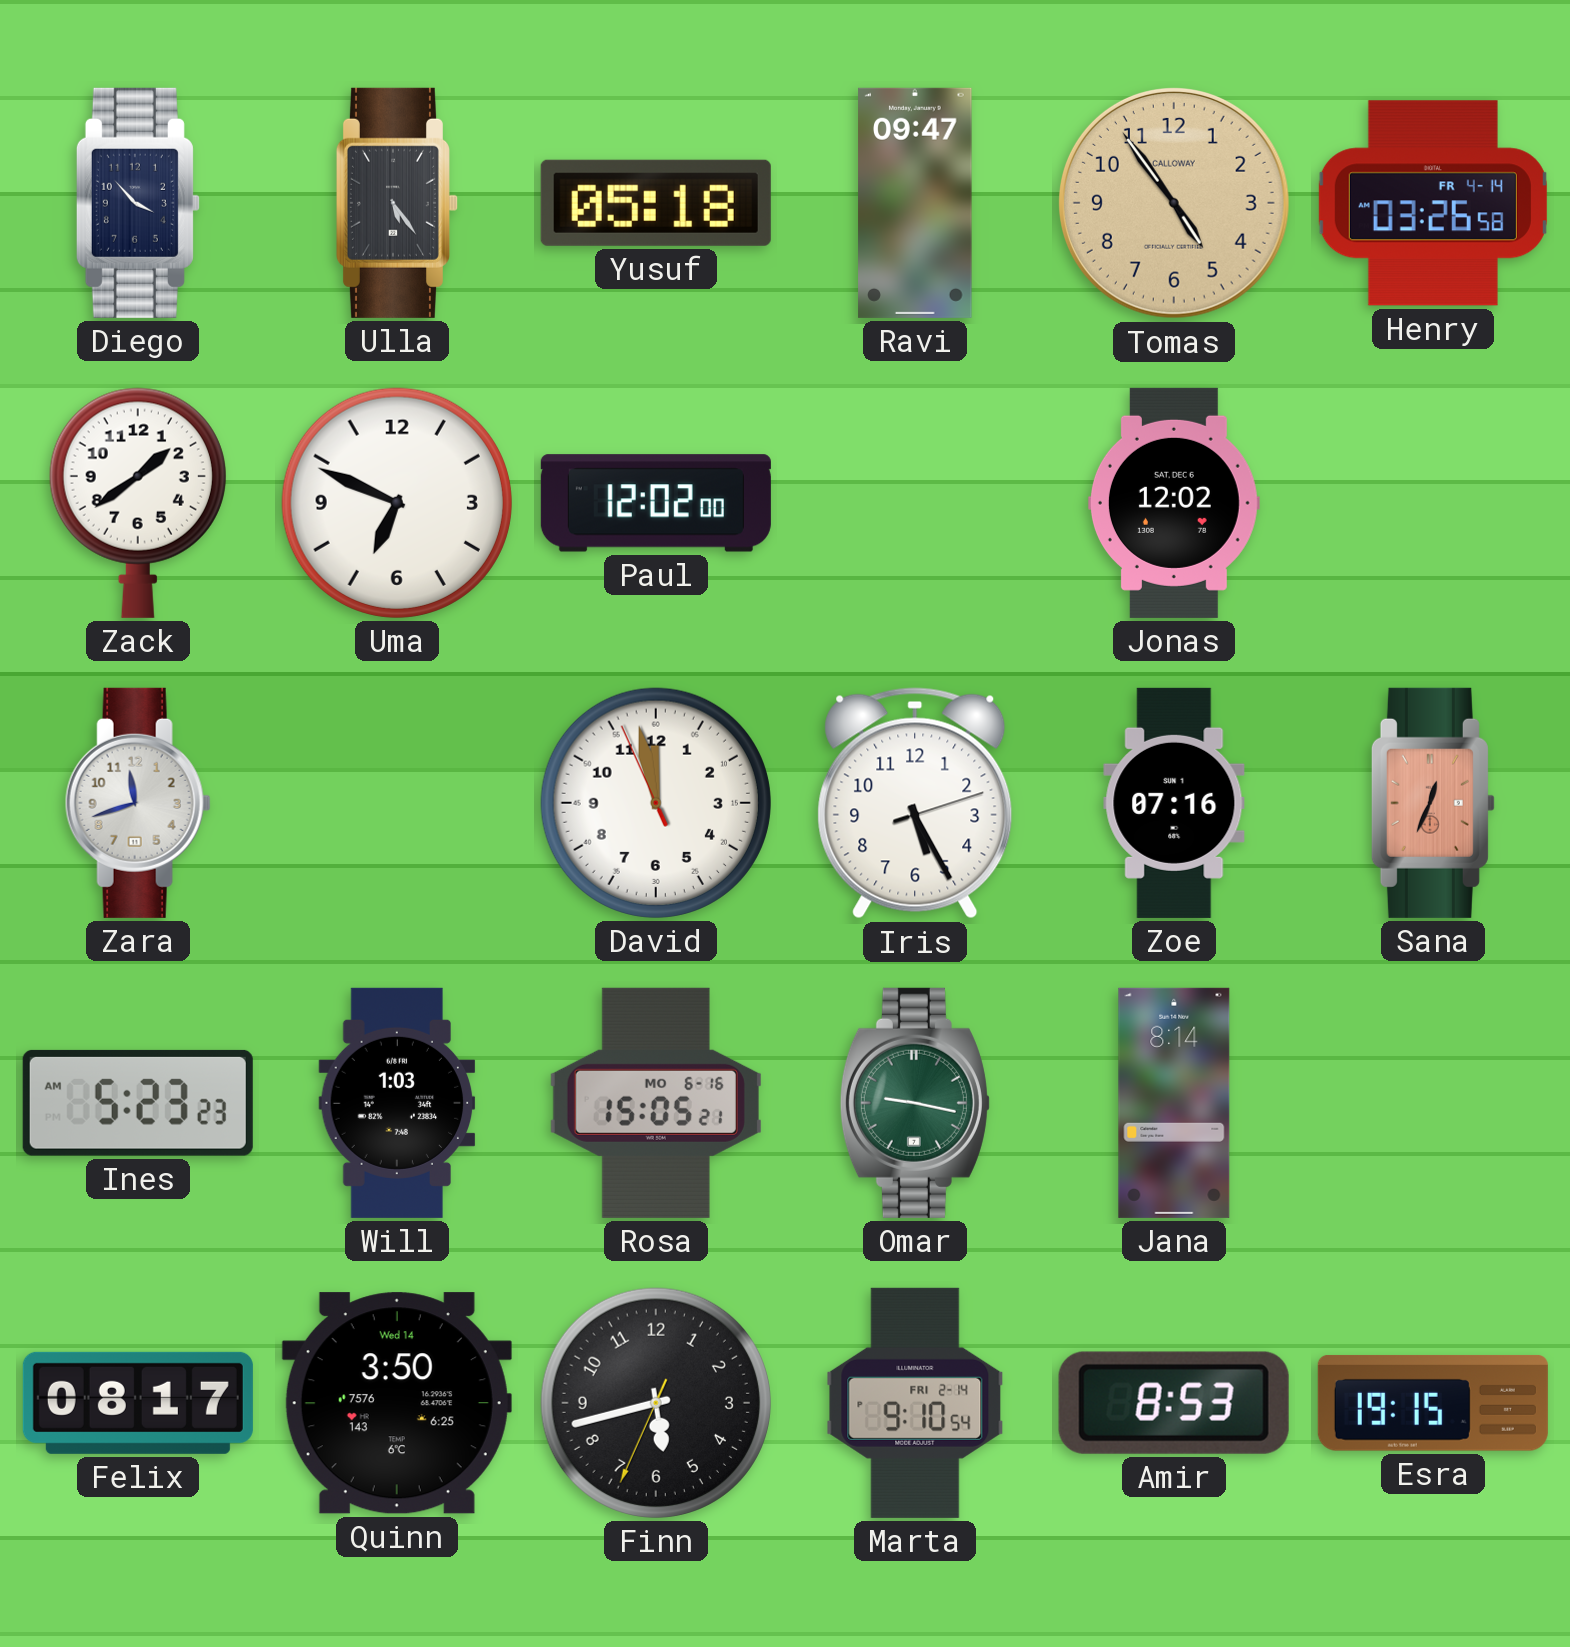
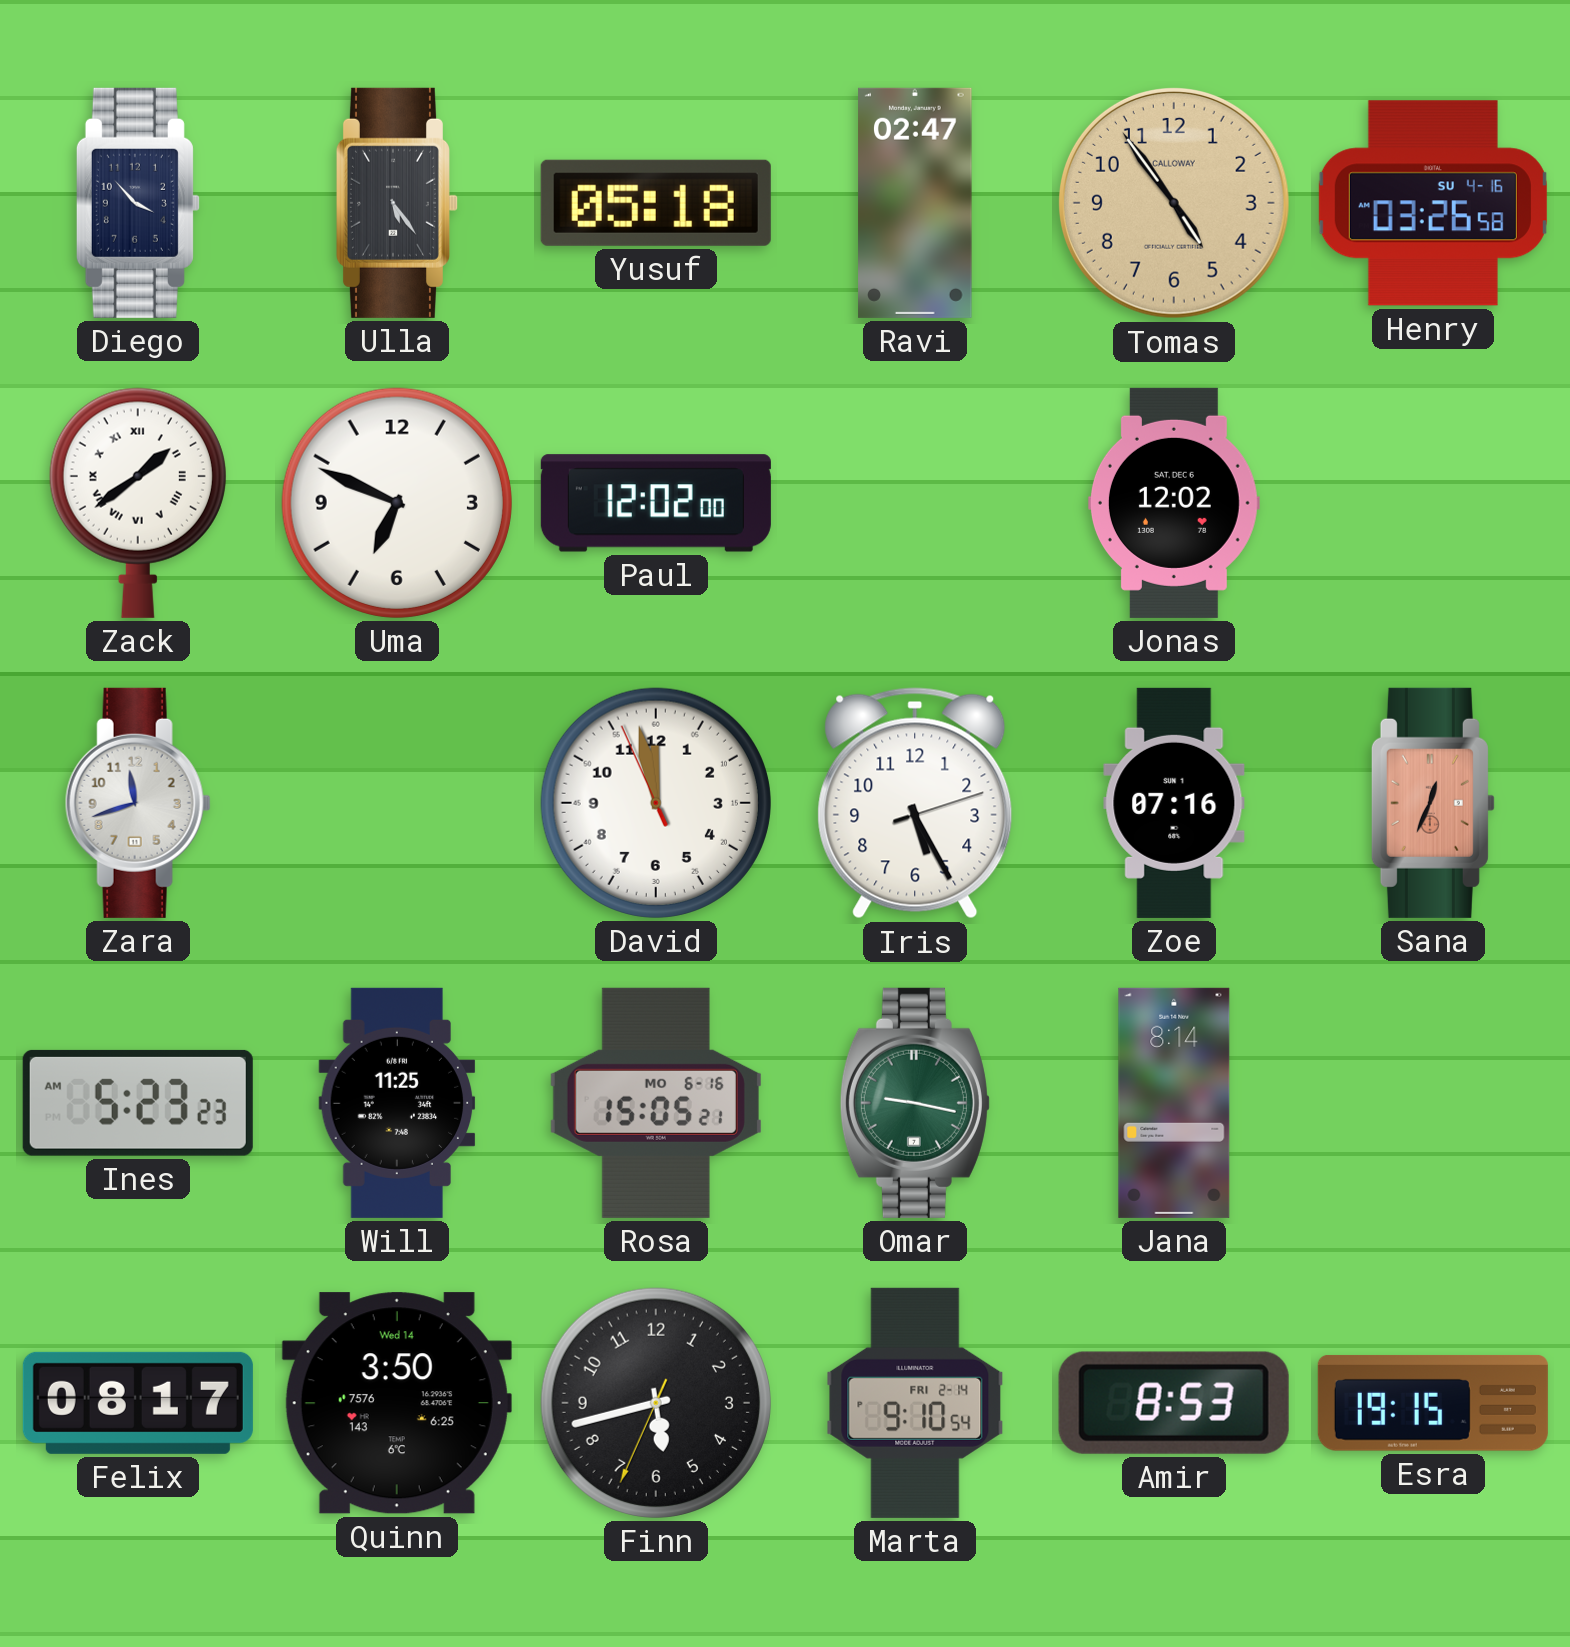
Ravi: 09:47 -> 02:47 (915, 203)
Henry date: FR 4-14 -> SU 4-16 (1433, 203)
Zack numerals: Arabic -> Roman (138, 503)
Will: 1:03 -> 11:25 (397, 1103)
